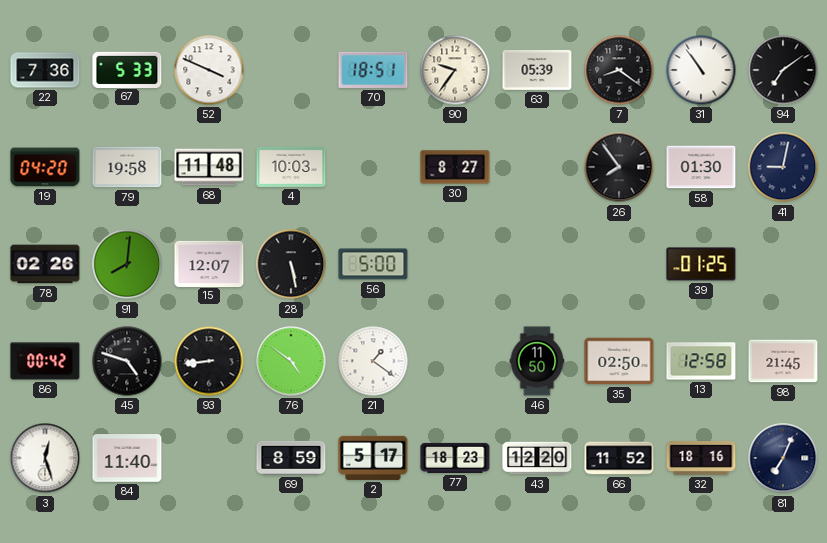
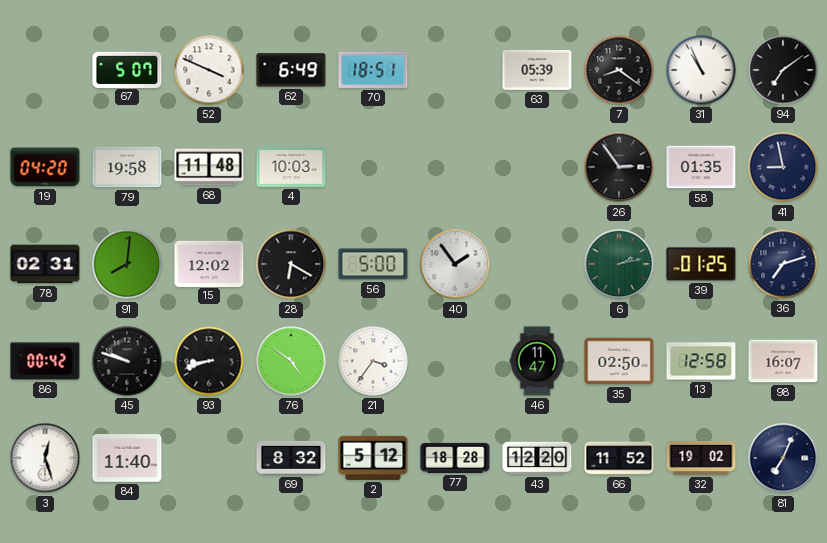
22: 7:36 -> none (45, 70)
67: 5:33 -> 5:07 (127, 69)
62: none -> 6:49 (291, 70)
90: 9:36 -> none (455, 70)
31: 10:54 -> 10:56 (701, 70)
30: 8:27 -> none (455, 167)
26: 7:54 -> 2:54 (619, 167)
58: 01:30 -> 01:35 (701, 167)
41: 9:02 -> 8:58 (783, 167)
78: 02:26 -> 02:31 (45, 264)
15: 12:07 -> 12:02 (209, 263)
28: 5:28 -> 6:20 (291, 264)
40: none -> 1:54 (455, 264)
6: none -> 2:13 (619, 264)
36: none -> 7:12 (783, 264)
45: 4:48 -> 9:48 (127, 361)
93: 8:44 -> 8:42 (209, 361)
21: 1:21 -> 3:36 (373, 361)
46: 11:50 -> 11:47 (537, 361)
98: 21:45 -> 16:07 (783, 361)
69: 8:59 -> 8:32 (291, 458)
2: 5:17 -> 5:12 (373, 458)
77: 18:23 -> 18:28 (455, 458)
32: 18:16 -> 19:02 (701, 458)
